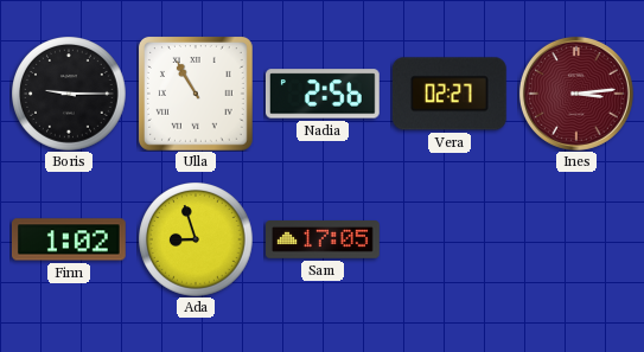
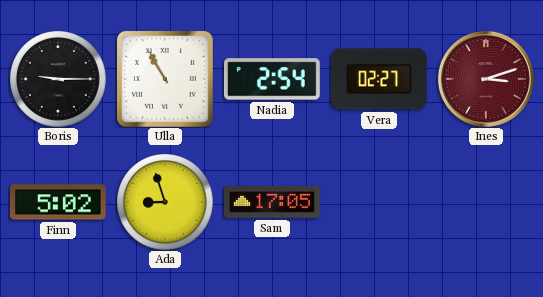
Nadia: 2:56 -> 2:54 (273, 79)
Ines: 3:14 -> 3:12 (486, 79)
Finn: 1:02 -> 5:02 (58, 202)
